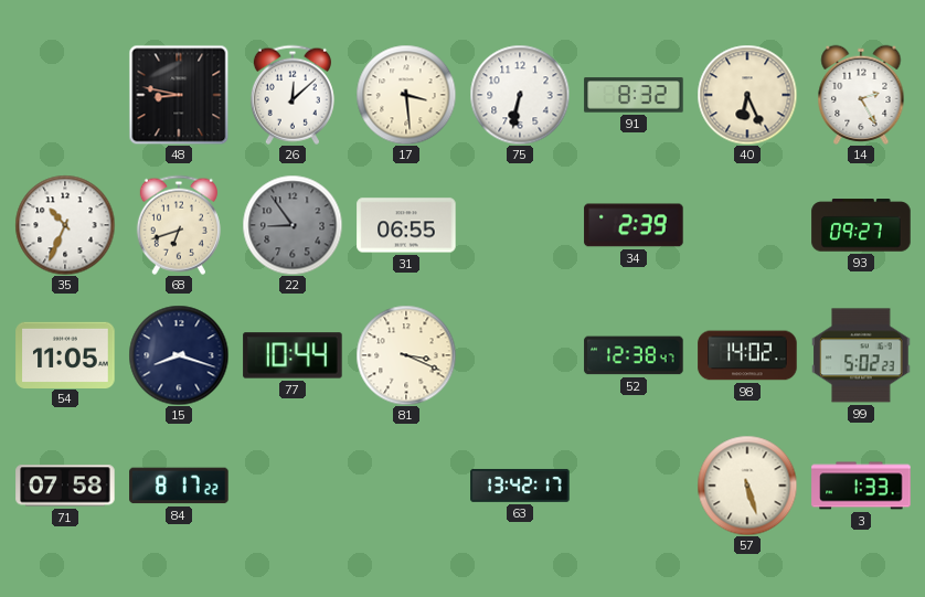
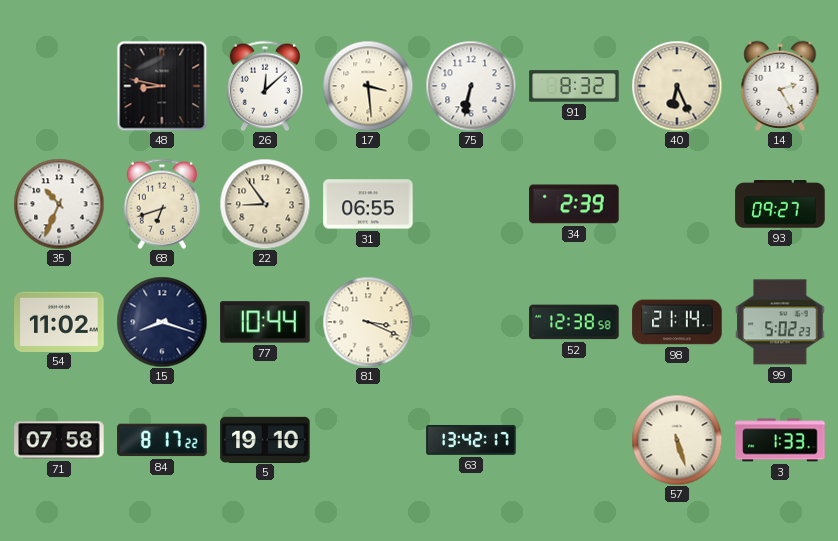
22 dial: grey -> cream (265, 204)
54: 11:05 -> 11:02 (59, 321)
52: 12:38:47 -> 12:38:58 (574, 322)
98: 14:02 -> 21:14 (677, 322)
5: none -> 19:10 (265, 439)
